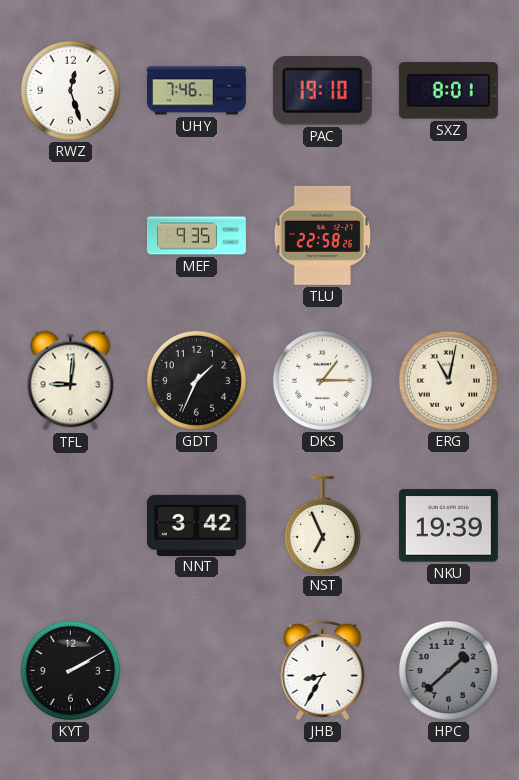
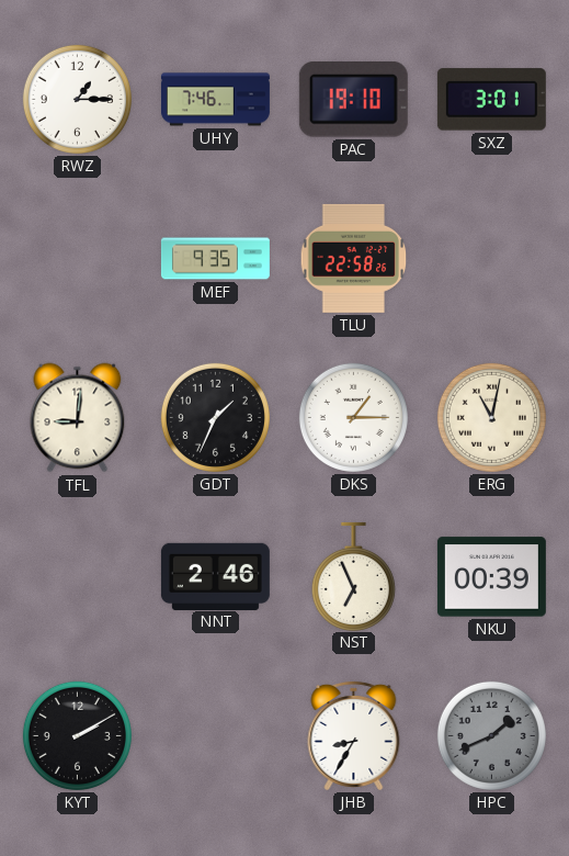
RWZ: 12:27 -> 1:15 (77, 99)
SXZ: 8:01 -> 3:01 (491, 100)
NNT: 3:42 -> 2:46 (215, 576)
NKU: 19:39 -> 00:39 (491, 577)
HPC: 1:38 -> 1:41 (491, 735)
